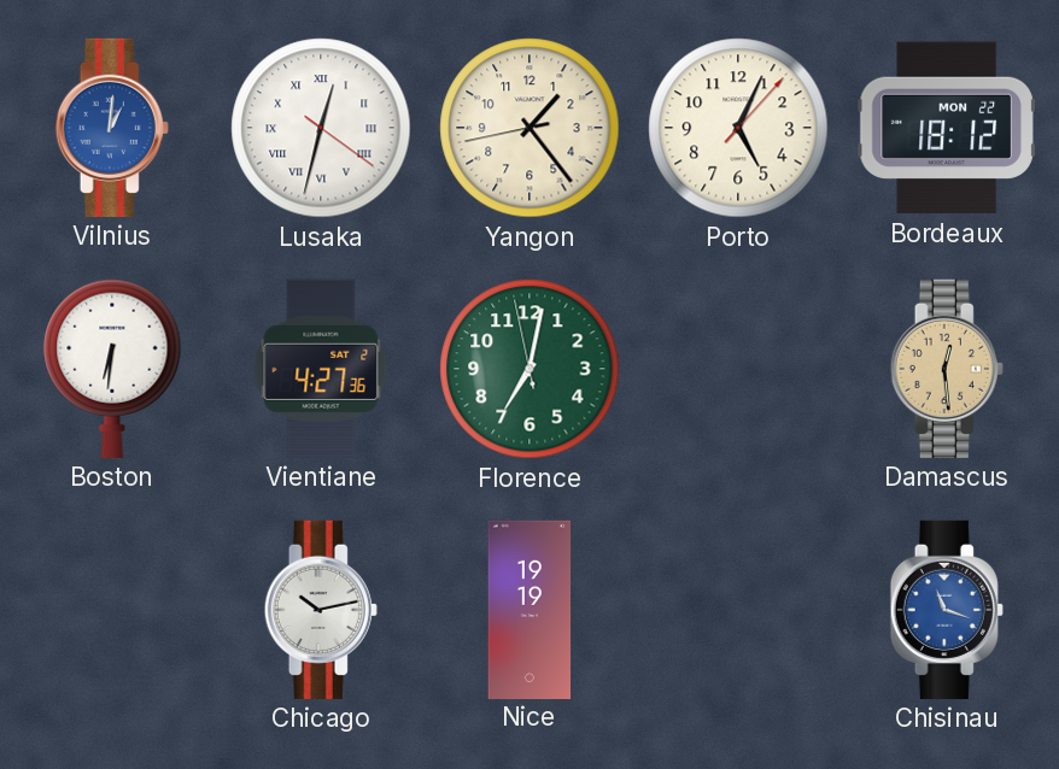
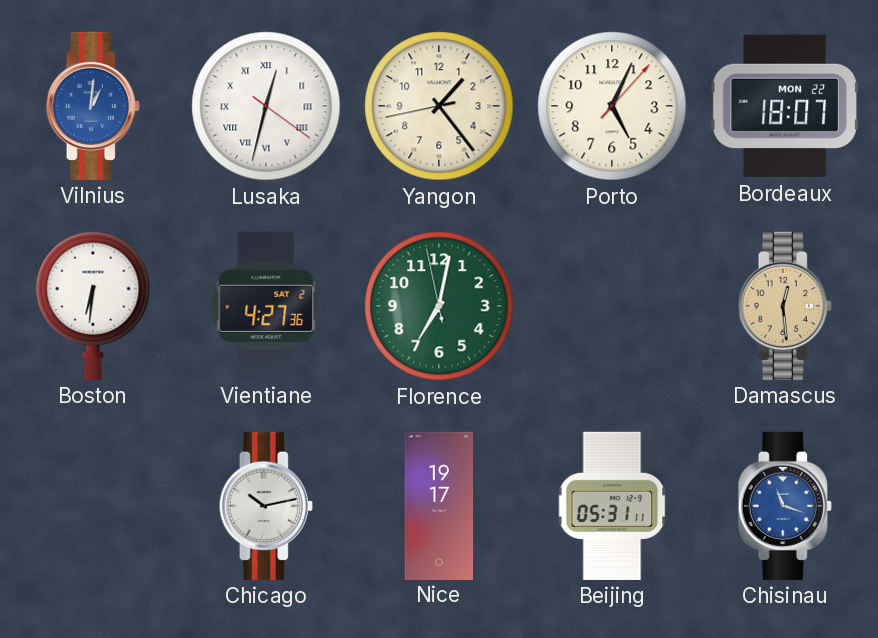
Bordeaux: 18:12 -> 18:07 (785, 106)
Nice: 19:19 -> 19:17 (439, 505)
Beijing: none -> 05:31 (612, 506)
